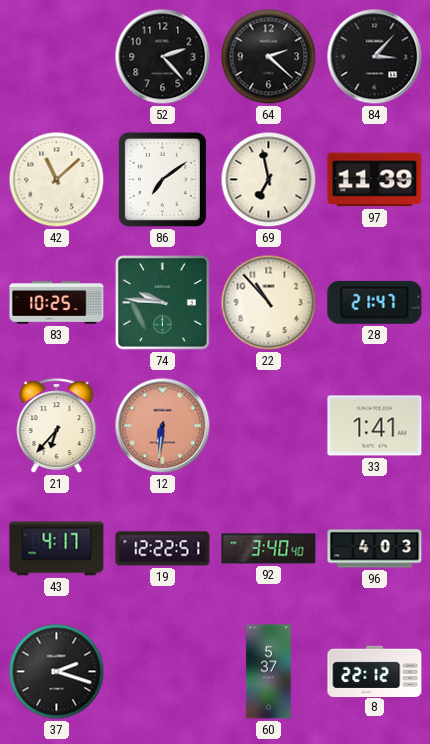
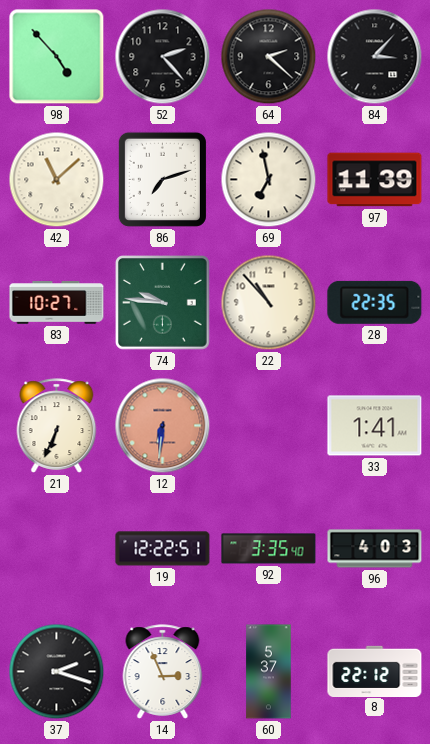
98: none -> 4:53 (57, 57)
86: 7:09 -> 7:12 (162, 179)
83: 10:25 -> 10:27 (57, 303)
28: 21:47 -> 22:35 (375, 302)
21: 6:37 -> 6:34 (57, 426)
43: 4:17 -> none (57, 549)
92: 3:40 -> 3:35 (269, 549)
14: none -> 2:56 (163, 672)
